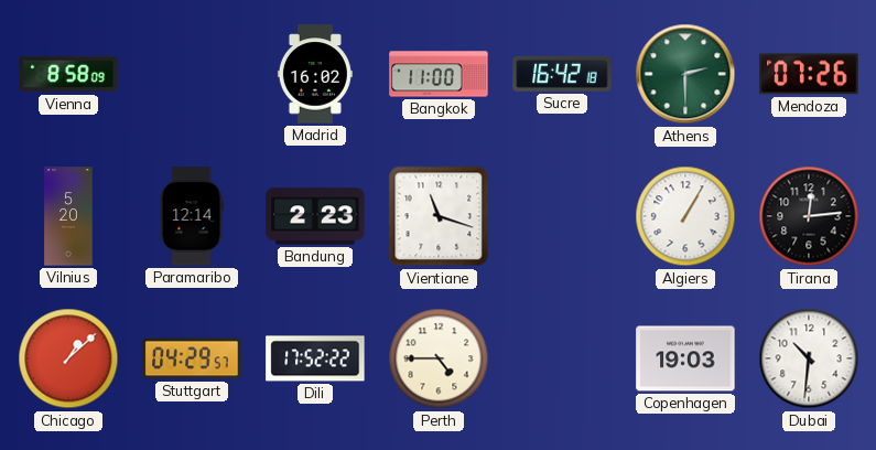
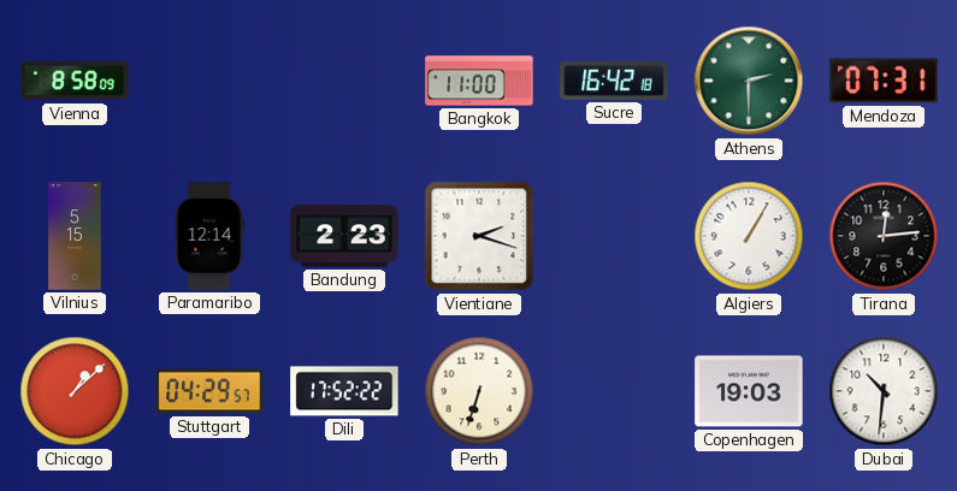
Madrid: 16:02 -> none (315, 74)
Mendoza: 07:26 -> 07:31 (884, 81)
Vilnius: 5:20 -> 5:15 (75, 236)
Vientiane: 11:18 -> 2:18 (479, 236)
Perth: 4:45 -> 6:33 (479, 391)
